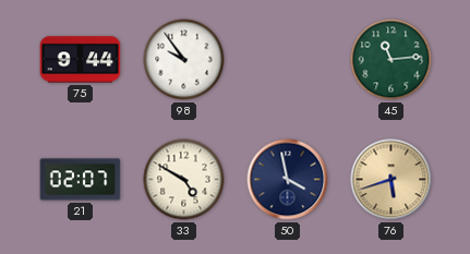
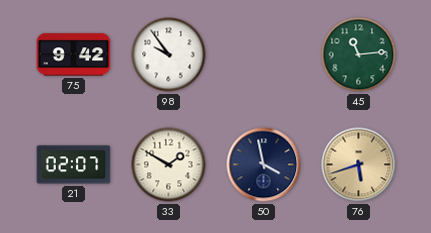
75: 9:44 -> 9:42 (74, 55)
33: 4:50 -> 1:50 (169, 165)
